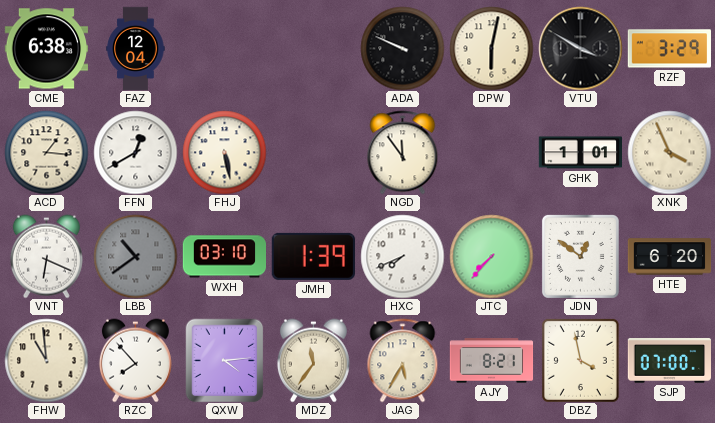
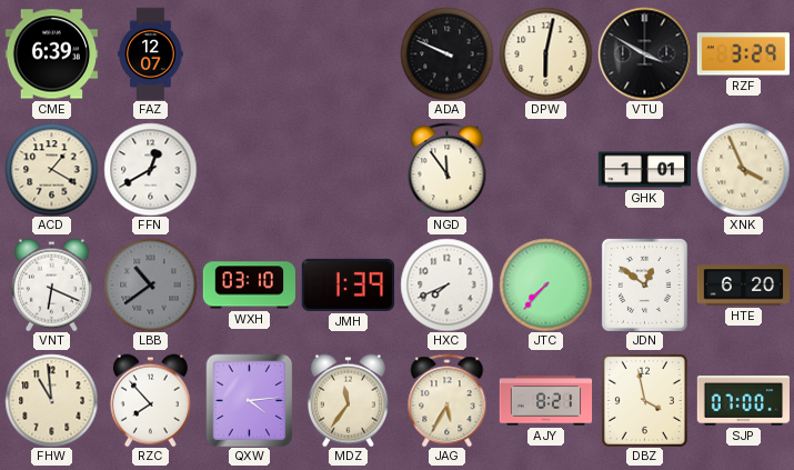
CME: 6:38 -> 6:39 (51, 54)
FAZ: 12:04 -> 12:07 (151, 53)
ACD: 1:16 -> 1:20 (51, 169)
FHJ: 5:28 -> none (224, 152)
